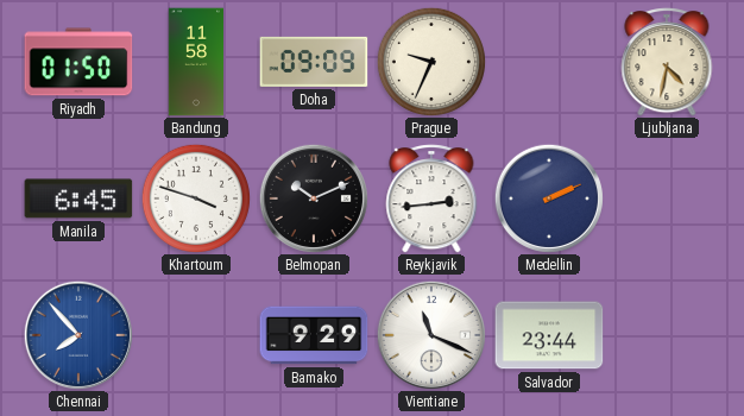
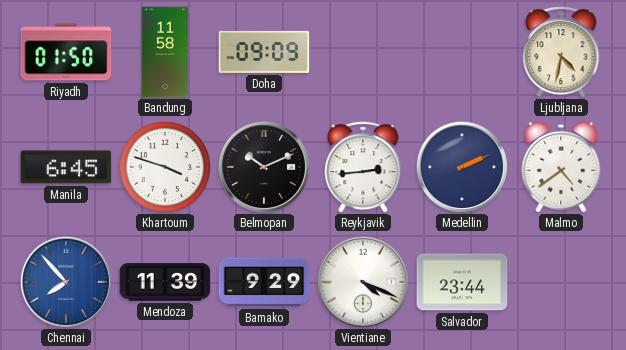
Prague: 9:34 -> none (431, 62)
Malmo: none -> 4:39 (561, 167)
Mendoza: none -> 11:39 (165, 282)
Vientiane: 11:19 -> 4:19 (363, 282)
